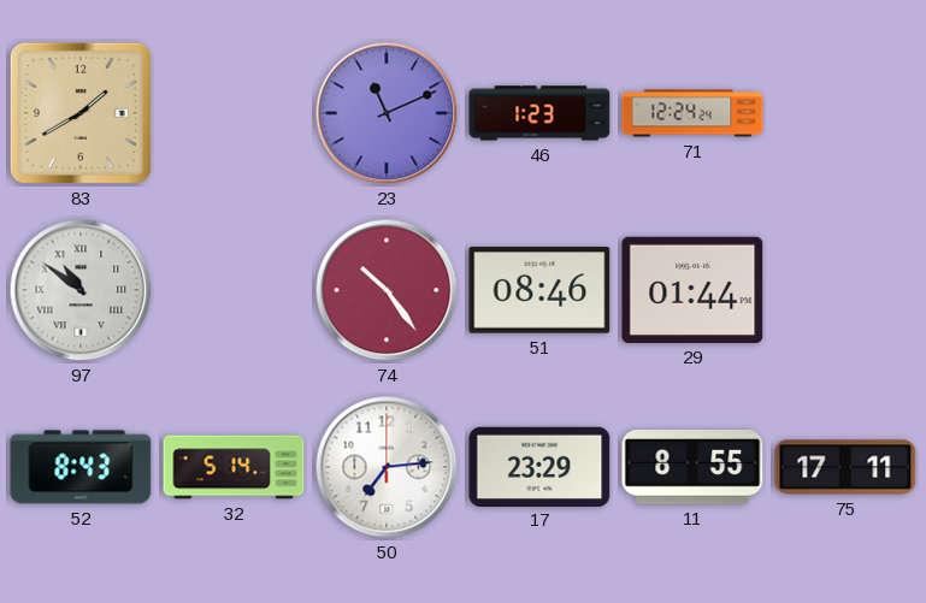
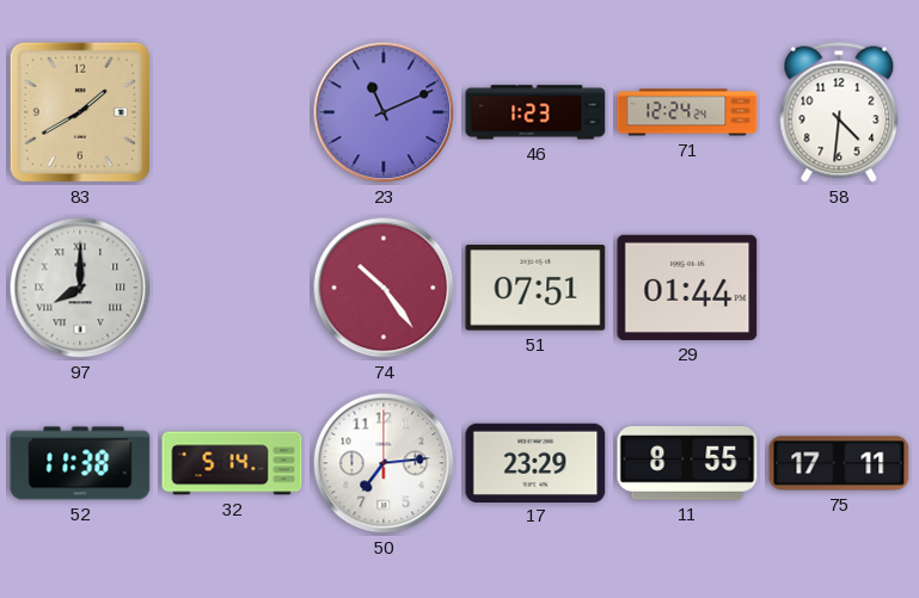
58: none -> 4:31 (839, 112)
97: 10:51 -> 8:00 (80, 288)
51: 08:46 -> 07:51 (535, 288)
52: 8:43 -> 11:38 (80, 463)
